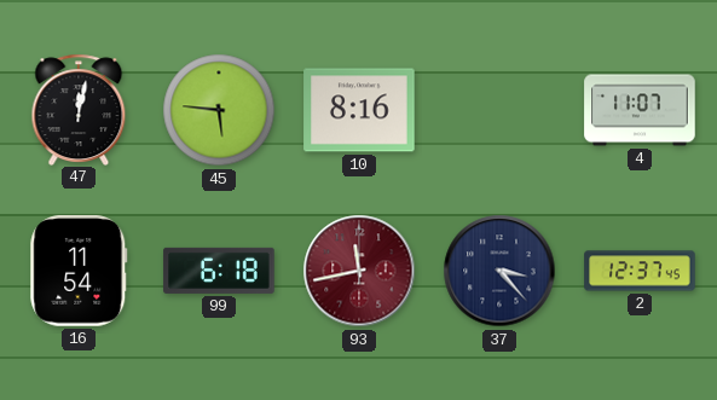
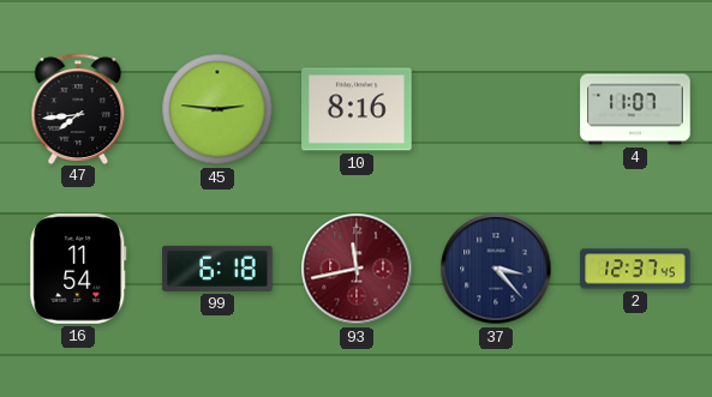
47: 12:02 -> 7:44 (78, 108)
45: 5:46 -> 2:46 (217, 109)
